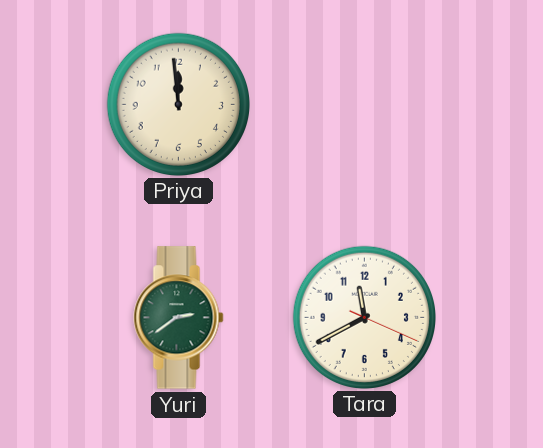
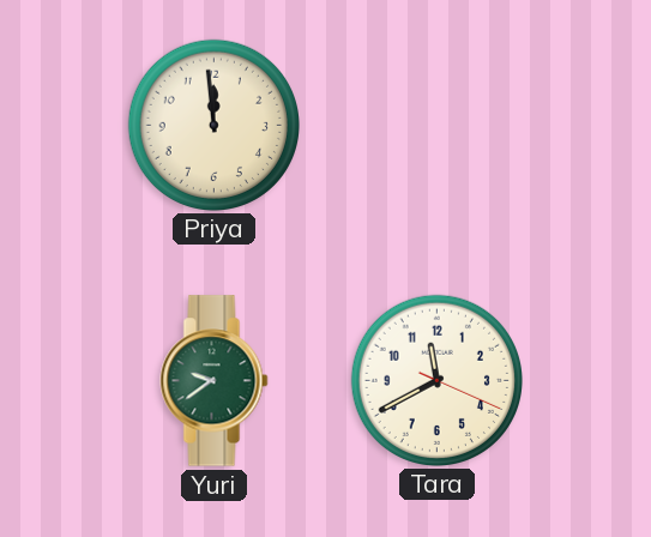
Yuri: 2:39 -> 9:39 (215, 381)
